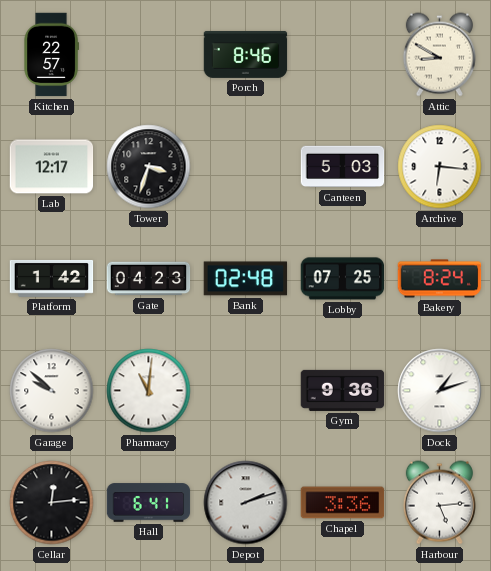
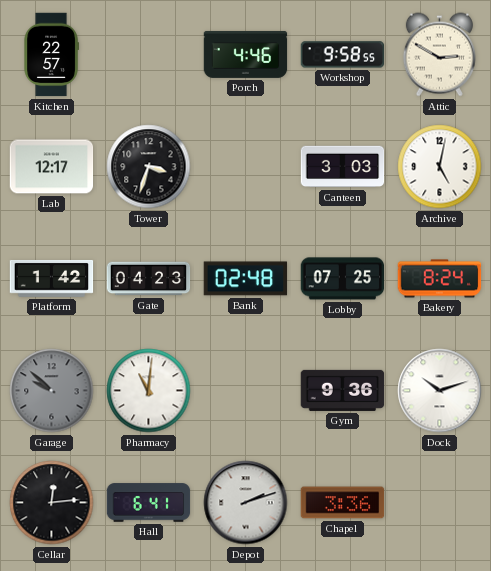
Porch: 8:46 -> 4:46 (246, 54)
Workshop: none -> 9:58 (343, 55)
Attic: 8:50 -> 2:50 (439, 55)
Canteen: 5:03 -> 3:03 (343, 167)
Archive: 6:16 -> 5:02 (440, 167)
Garage dial: white -> grey (52, 391)
Dock: 1:12 -> 10:12 (440, 391)
Harbour: 5:14 -> none (439, 503)
